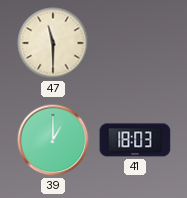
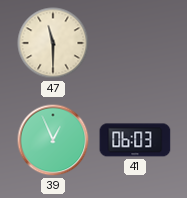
39: 1:00 -> 12:56 (53, 140)
41: 18:03 -> 06:03 (135, 140)
